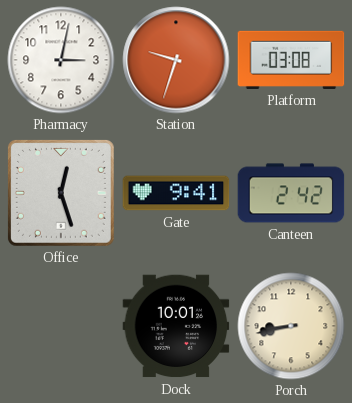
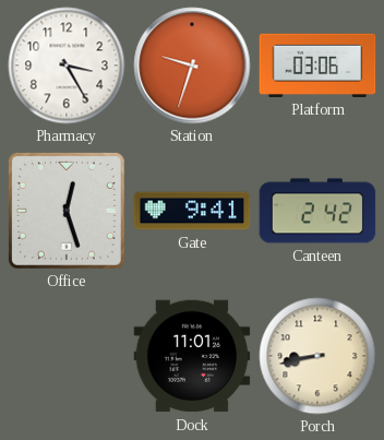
Pharmacy: 3:02 -> 3:25 (67, 66)
Platform: 03:08 -> 03:06 (317, 66)
Dock: 10:01 -> 11:01 (192, 356)
